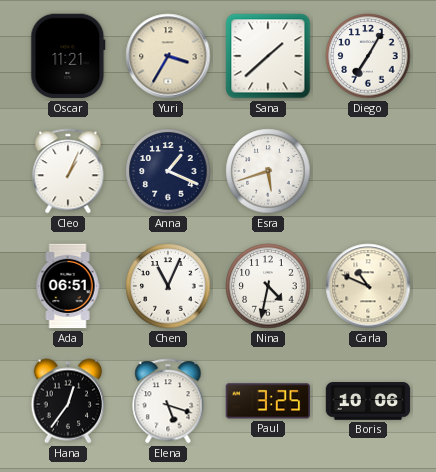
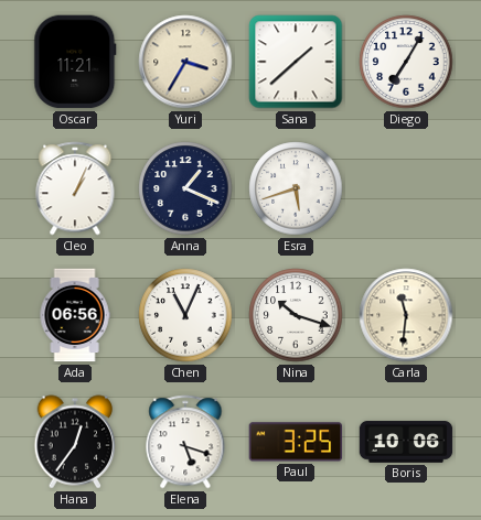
Ada: 06:51 -> 06:56 (75, 315)
Nina: 4:32 -> 10:18 (296, 315)
Carla: 10:49 -> 11:31 (406, 315)
